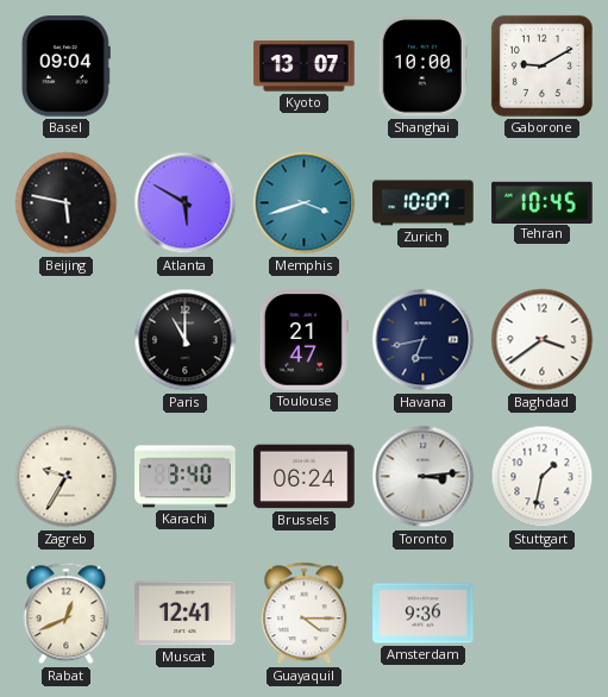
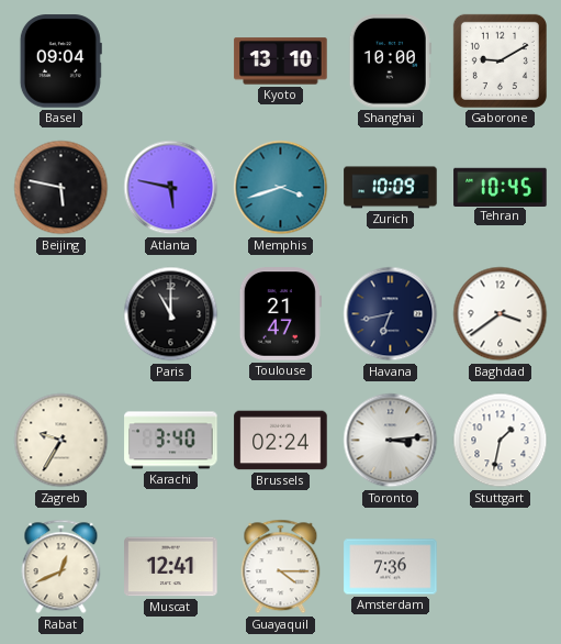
Kyoto: 13:07 -> 13:10 (281, 62)
Atlanta: 5:50 -> 5:47 (171, 188)
Zurich: 10:07 -> 10:09 (391, 188)
Brussels: 06:24 -> 02:24 (281, 441)
Amsterdam: 9:36 -> 7:36 (391, 567)
